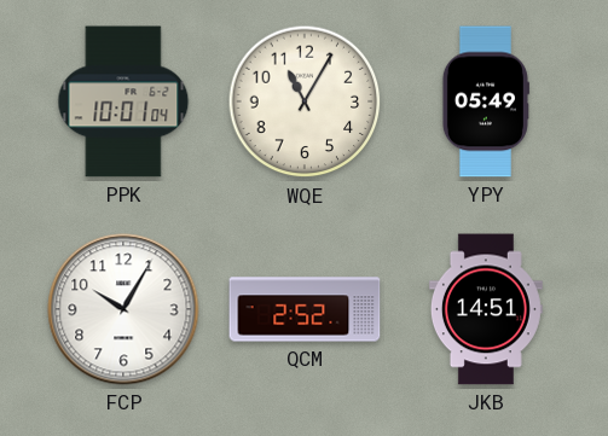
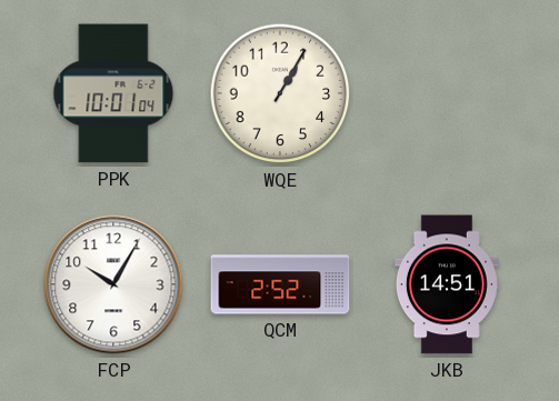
WQE: 11:05 -> 1:05 (280, 93)
YPY: 05:49 -> none (485, 101)
